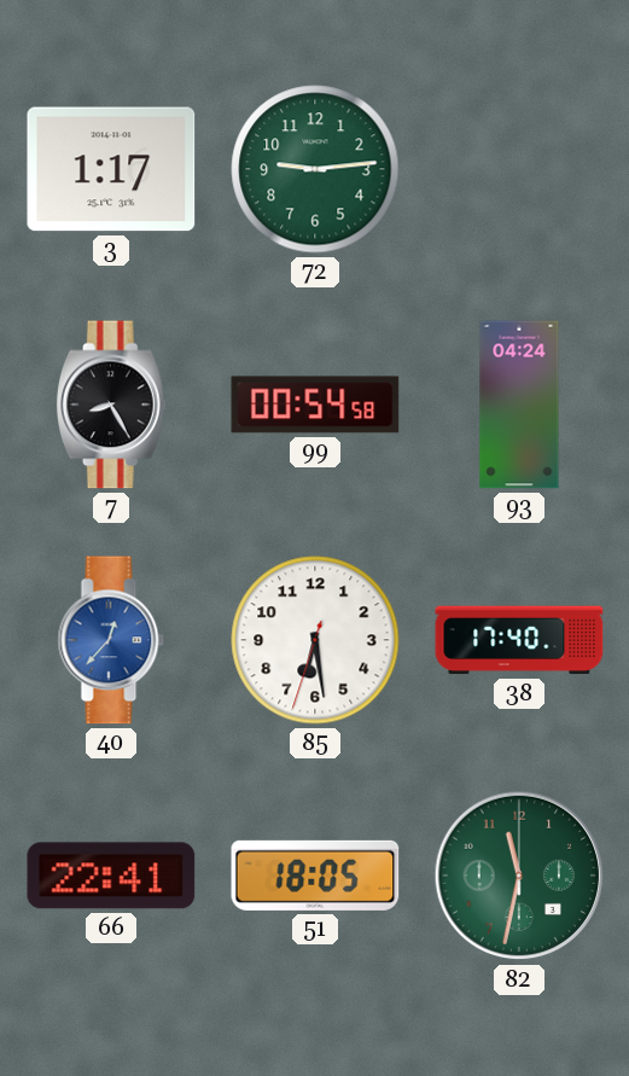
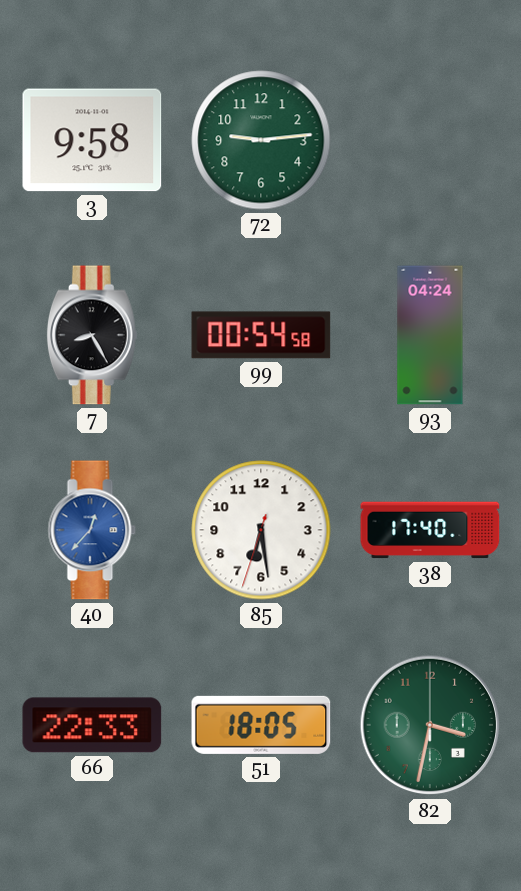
3: 1:17 -> 9:58 (92, 140)
66: 22:41 -> 22:33 (92, 725)
82: 11:32 -> 3:32 (430, 725)
